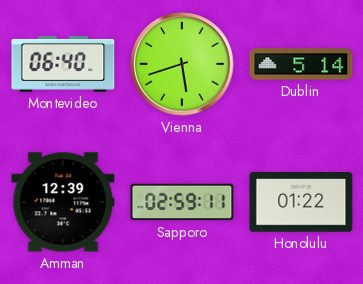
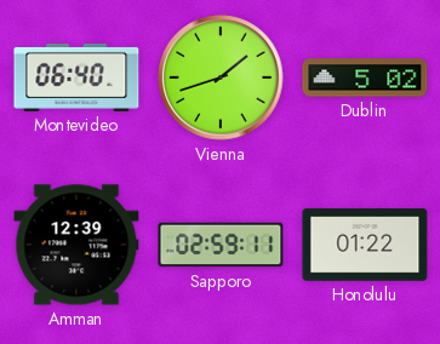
Vienna: 5:42 -> 1:42 (221, 78)
Dublin: 5:14 -> 5:02 (365, 78)
